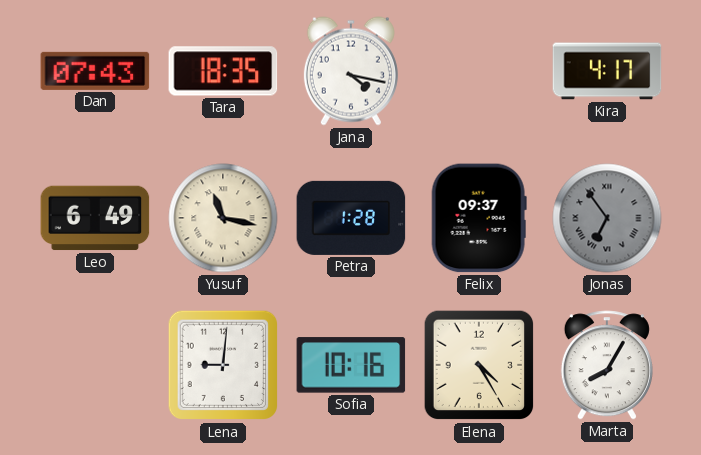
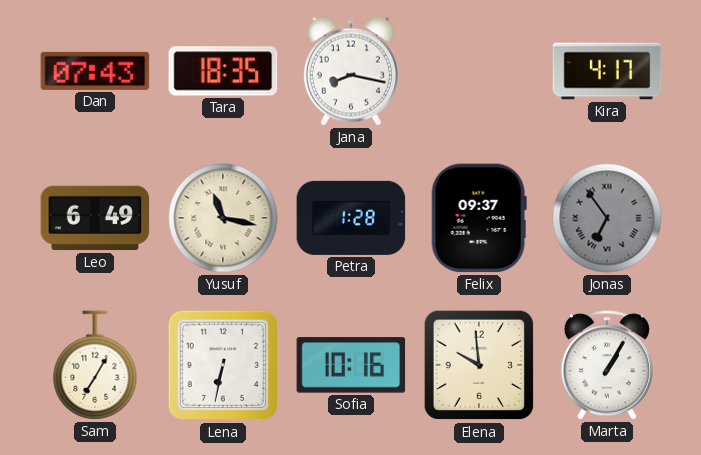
Jana: 4:17 -> 8:17 (351, 71)
Sam: none -> 7:05 (95, 365)
Lena: 9:01 -> 6:32 (223, 365)
Elena: 4:25 -> 9:59 (479, 365)
Marta: 8:05 -> 1:05 (607, 365)
